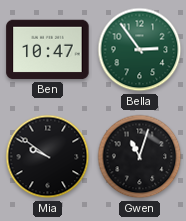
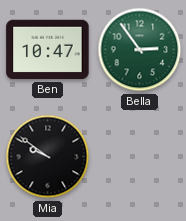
Gwen: 11:03 -> none (140, 157)
